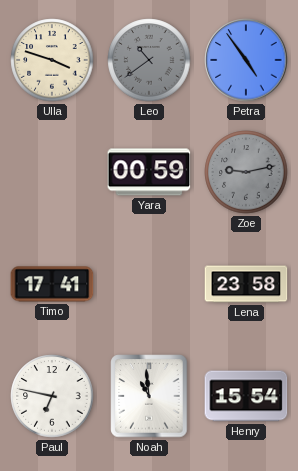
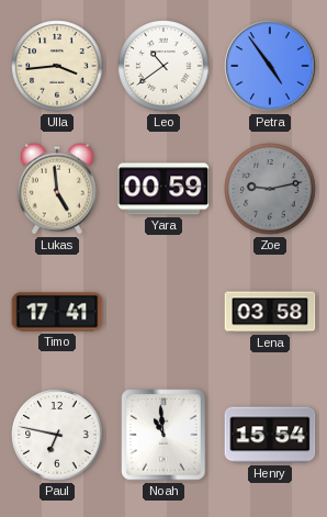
Ulla: 3:48 -> 3:44 (57, 66)
Leo dial: grey -> white (163, 66)
Lukas: none -> 4:59 (57, 189)
Lena: 23:58 -> 03:58 (270, 312)
